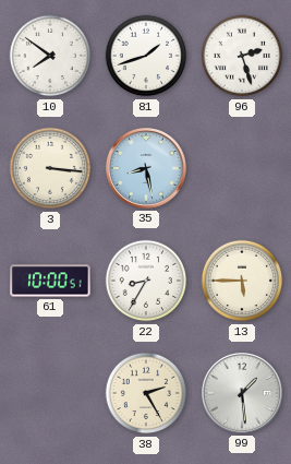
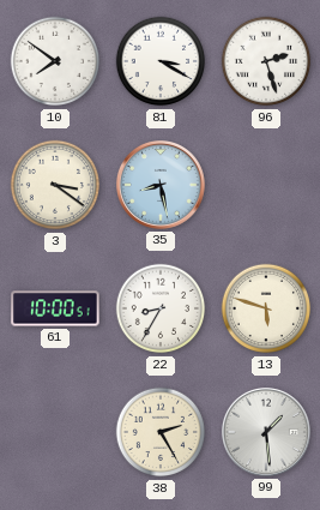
81: 1:42 -> 3:20 (161, 61)
3: 3:16 -> 3:21 (55, 185)
13: 5:45 -> 5:48 (266, 308)
